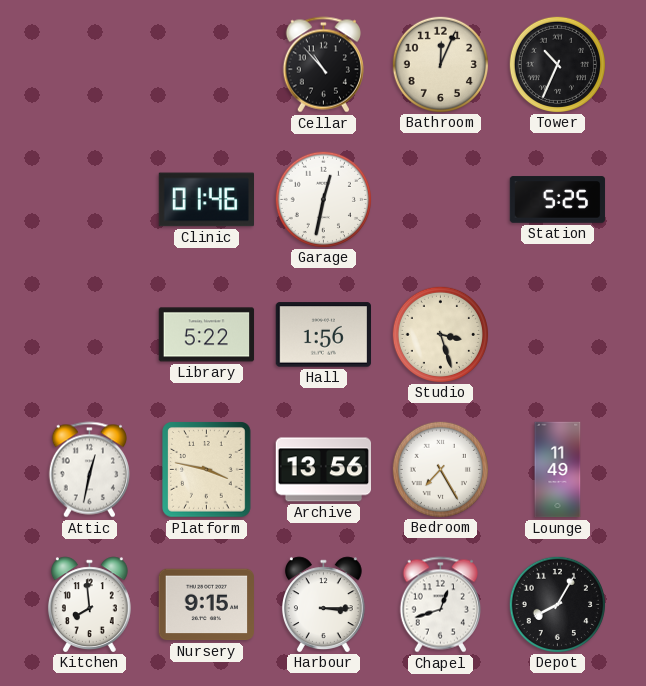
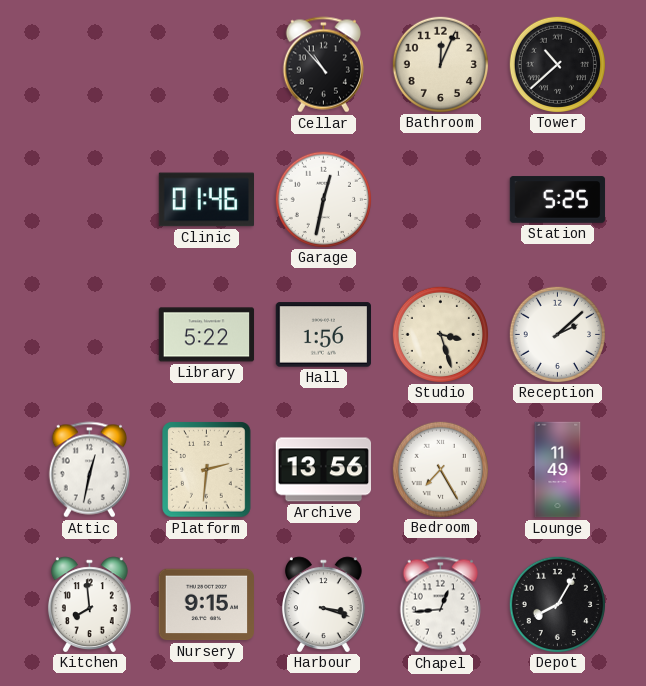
Tower: 10:34 -> 10:38 (557, 64)
Reception: none -> 2:08 (557, 334)
Platform: 3:47 -> 2:31 (207, 470)
Harbour: 3:15 -> 3:18 (323, 604)
Chapel: 12:42 -> 12:44 (440, 605)
